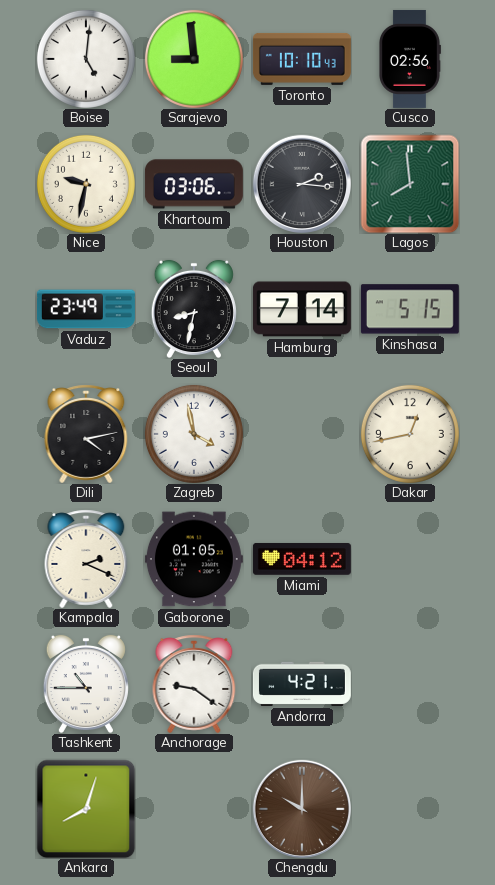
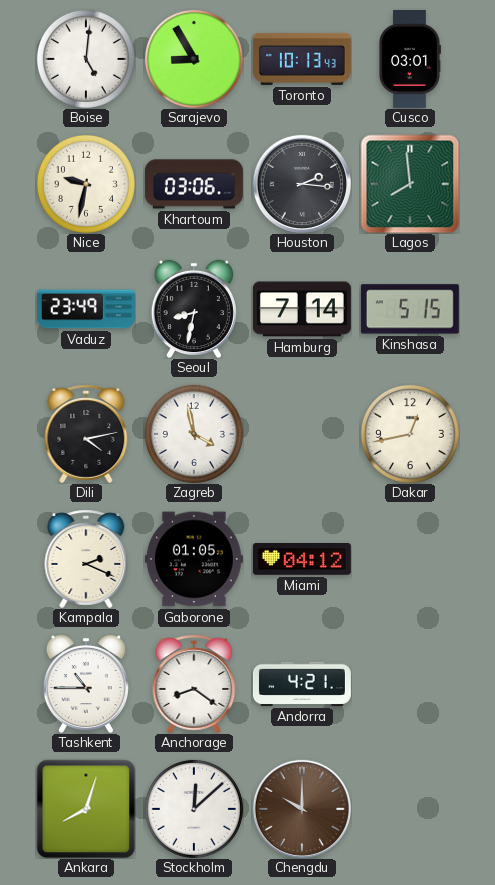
Sarajevo: 8:59 -> 8:55 (194, 59)
Toronto: 10:10 -> 10:13 (302, 59)
Cusco: 02:56 -> 03:01 (410, 59)
Anchorage: 9:21 -> 8:21 (194, 684)
Stockholm: none -> 12:08 (194, 809)
